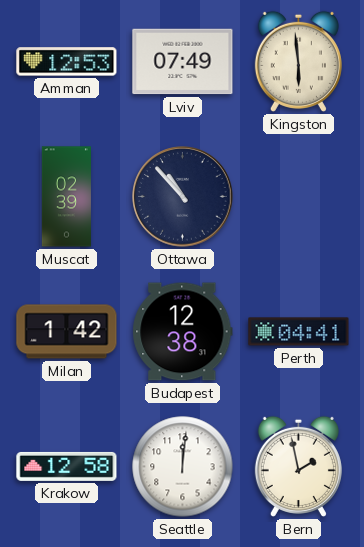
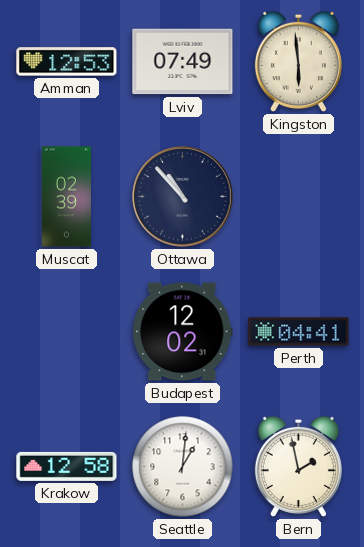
Milan: 1:42 -> none (67, 332)
Budapest: 12:38 -> 12:02 (183, 332)
Seattle: 12:01 -> 1:01 (183, 467)
